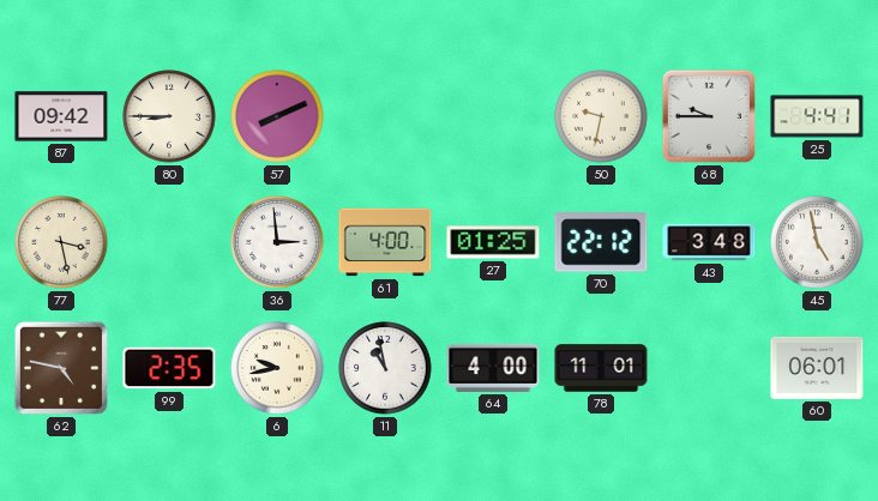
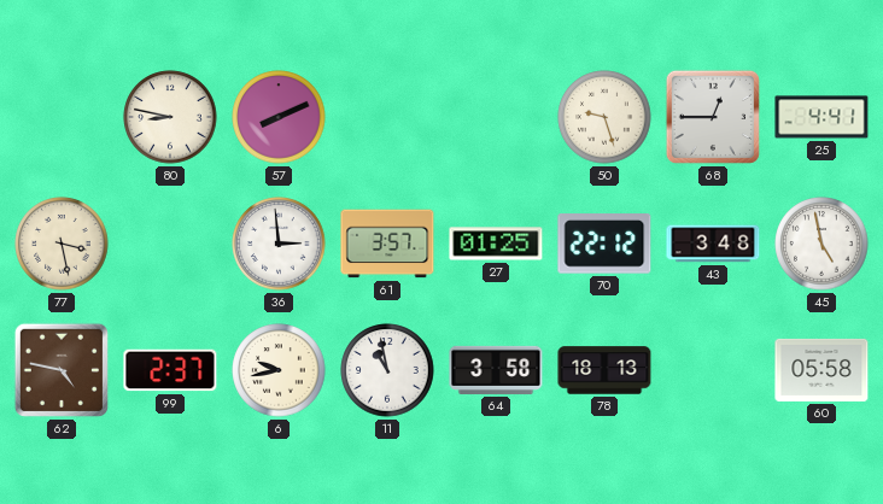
87: 09:42 -> none (61, 116)
80: 8:45 -> 8:47 (170, 117)
50: 9:32 -> 9:27 (604, 117)
68: 9:45 -> 12:45 (713, 117)
61: 4:00 -> 3:57 (387, 244)
99: 2:35 -> 2:37 (170, 370)
64: 4:00 -> 3:58 (496, 370)
78: 11:01 -> 18:13 (604, 370)
60: 06:01 -> 05:58 (821, 370)
